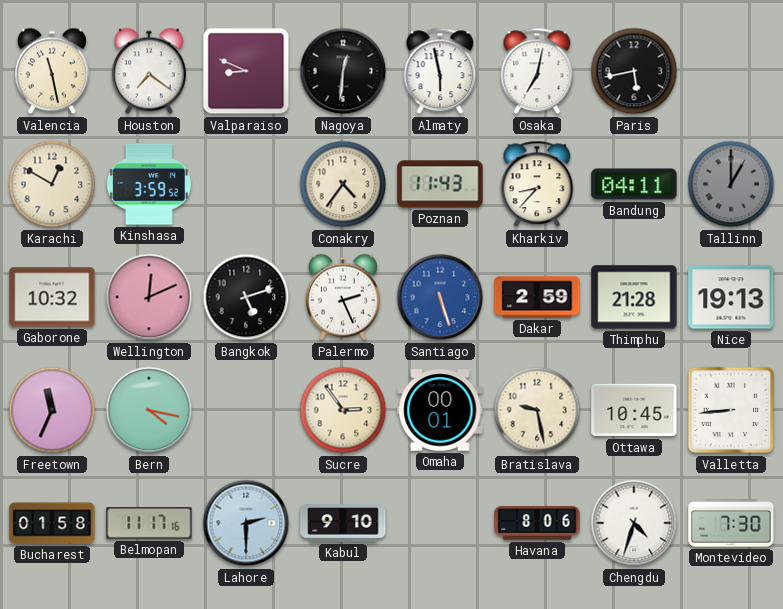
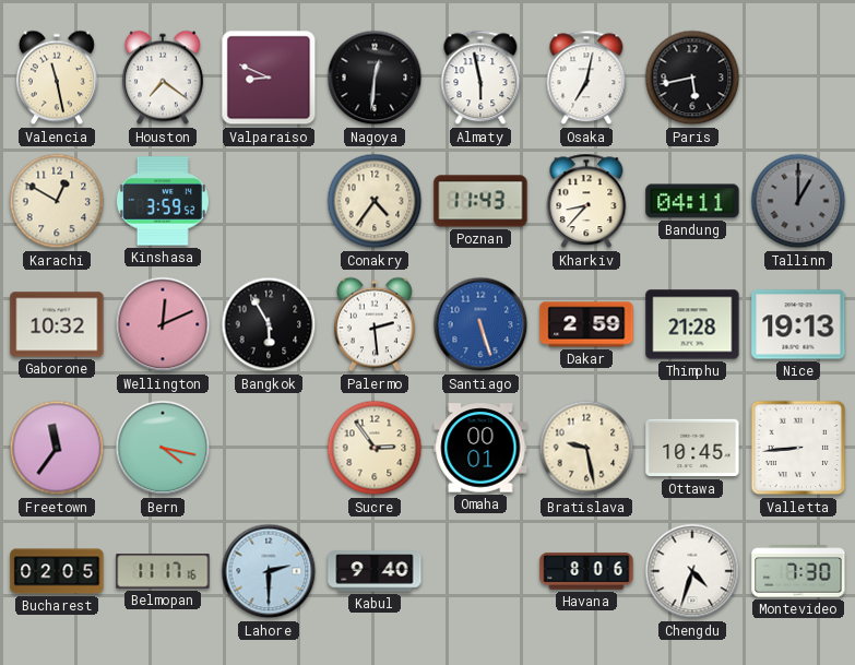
Bangkok: 5:12 -> 5:55 (269, 324)
Palermo: 2:26 -> 2:29 (375, 324)
Freetown: 11:34 -> 11:36 (57, 448)
Bucharest: 01:58 -> 02:05 (57, 571)
Kabul: 9:10 -> 9:40 (375, 571)
